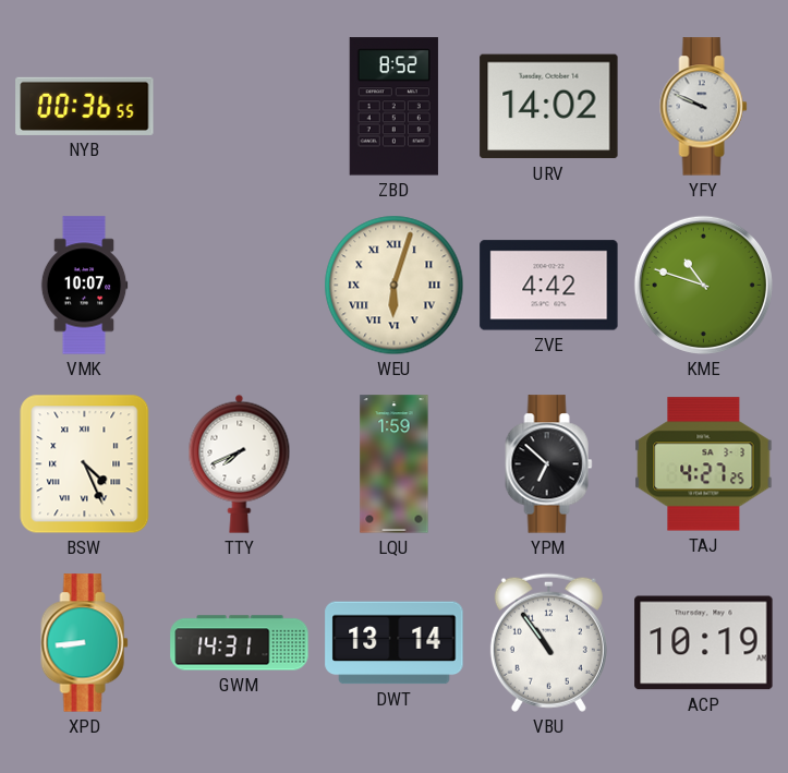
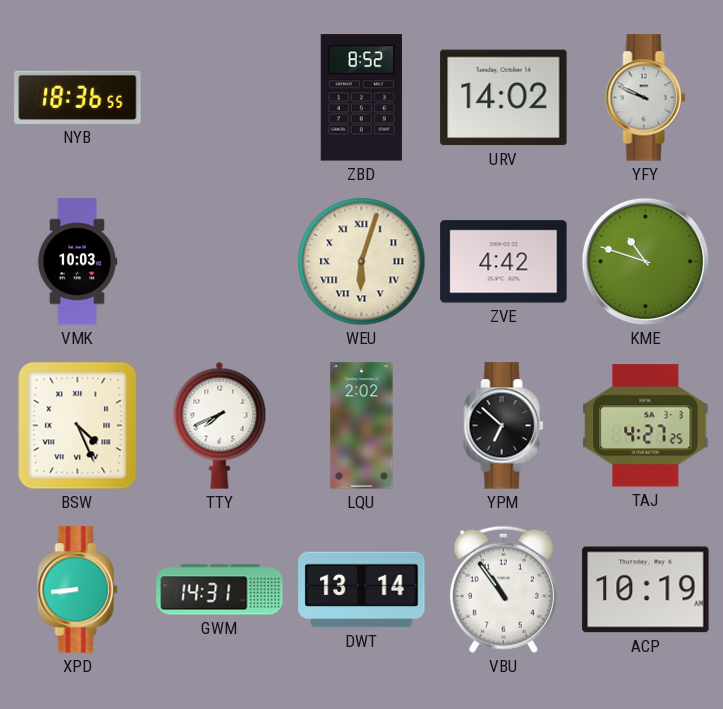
NYB: 00:36 -> 18:36 (78, 97)
VMK: 10:07 -> 10:03 (77, 262)
LQU: 1:59 -> 2:02 (362, 426)
